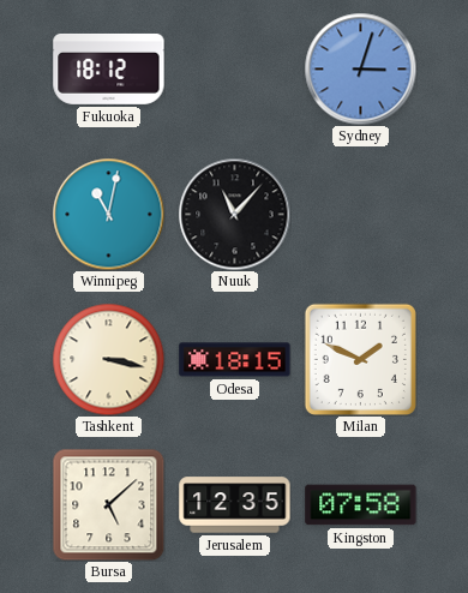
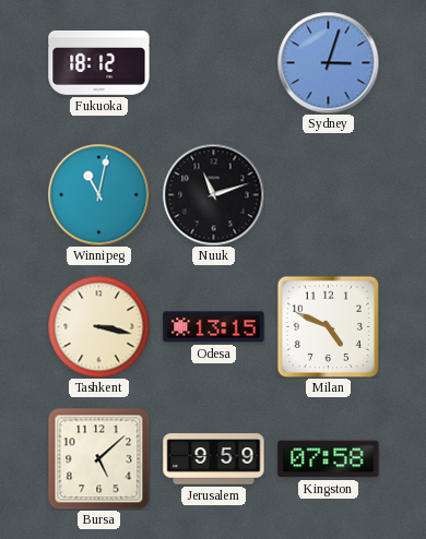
Nuuk: 11:07 -> 11:12 (213, 194)
Odesa: 18:15 -> 13:15 (214, 327)
Milan: 1:49 -> 4:49 (328, 326)
Jerusalem: 12:35 -> 9:59 (214, 459)
